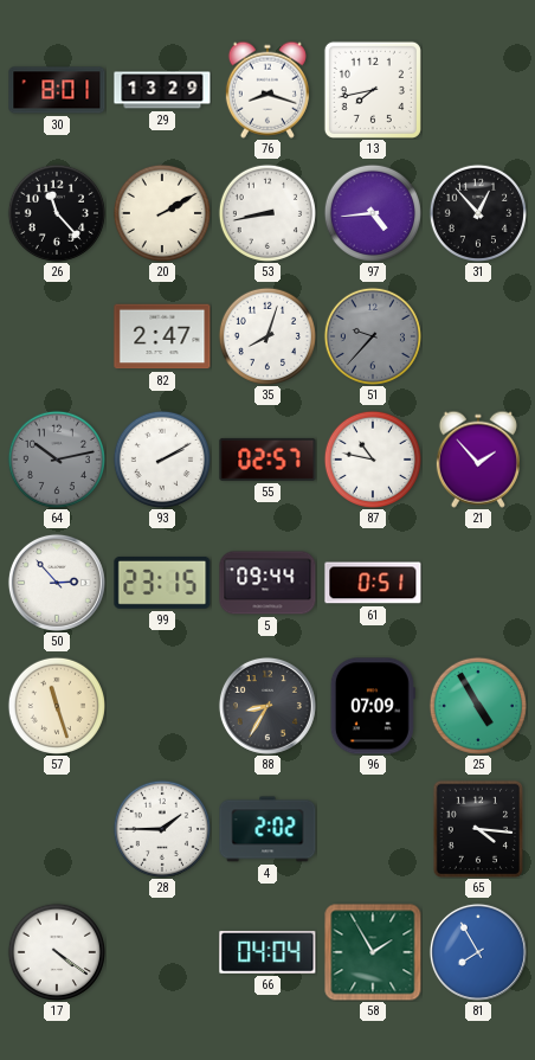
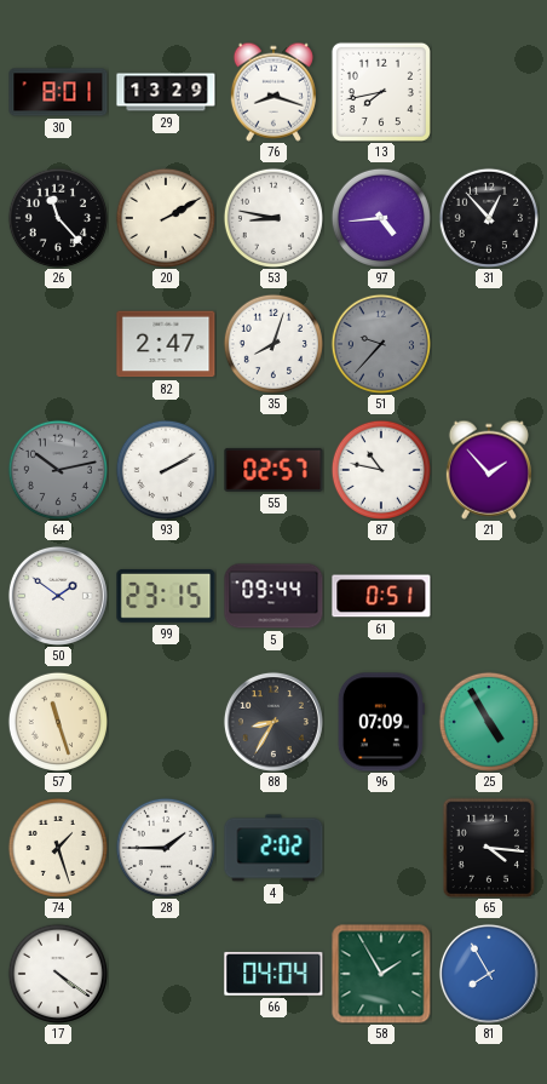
53: 8:43 -> 8:47 (272, 217)
50: 2:53 -> 1:51 (58, 596)
74: none -> 1:27 (57, 847)
